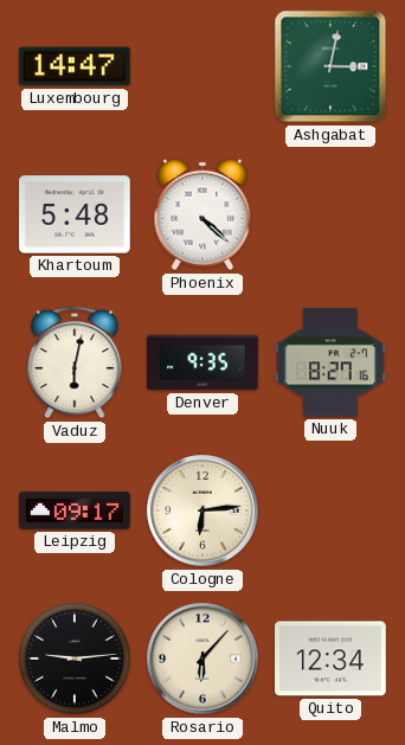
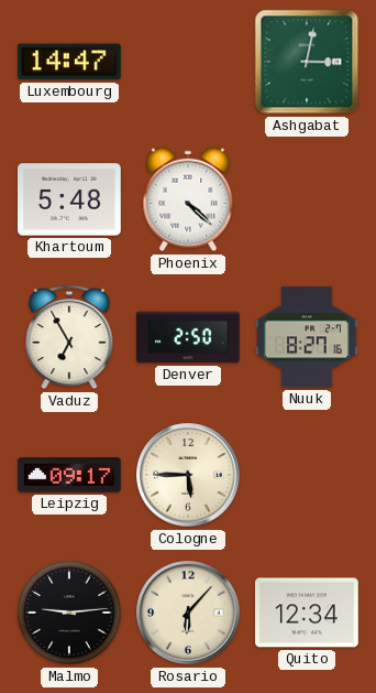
Vaduz: 6:02 -> 6:55 (69, 337)
Denver: 9:35 -> 2:50 (188, 337)
Cologne: 6:14 -> 5:45 (188, 475)
